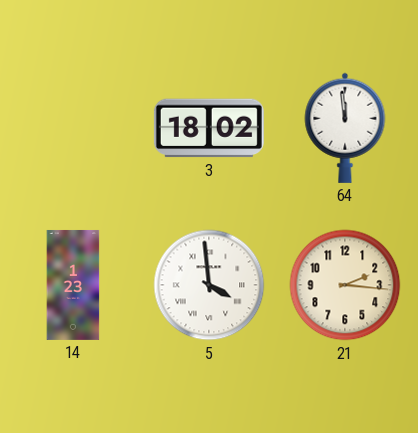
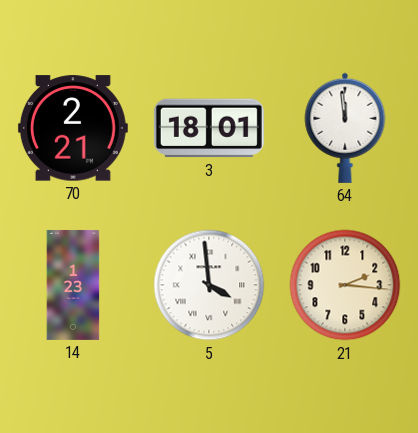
70: none -> 2:21 (73, 128)
3: 18:02 -> 18:01 (209, 128)
